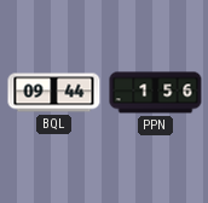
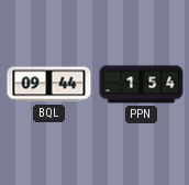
PPN: 1:56 -> 1:54 (142, 85)
